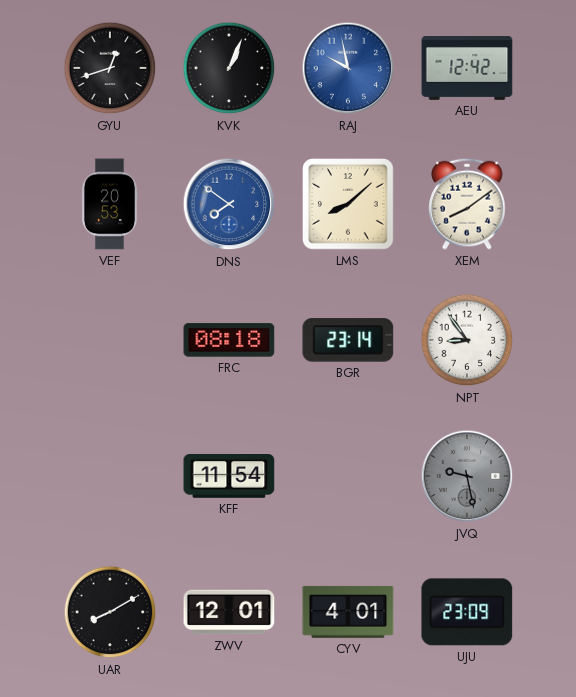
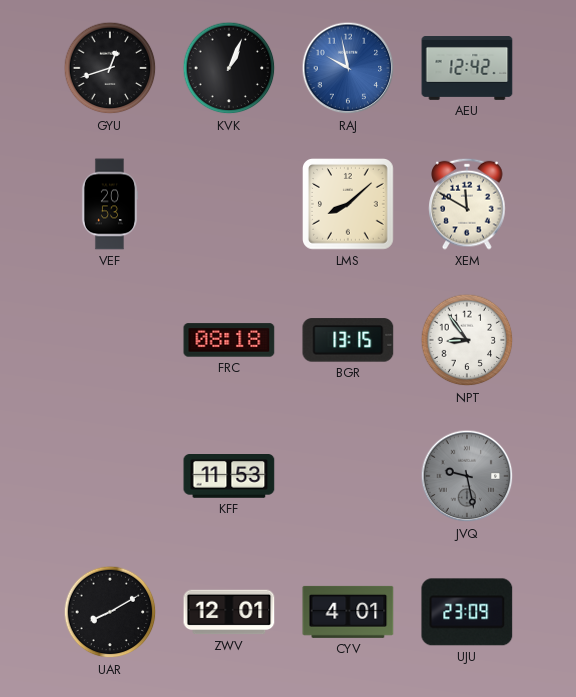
DNS: 7:51 -> none (229, 204)
XEM: 8:09 -> 11:50 (467, 204)
BGR: 23:14 -> 13:15 (348, 340)
KFF: 11:54 -> 11:53 (229, 477)
